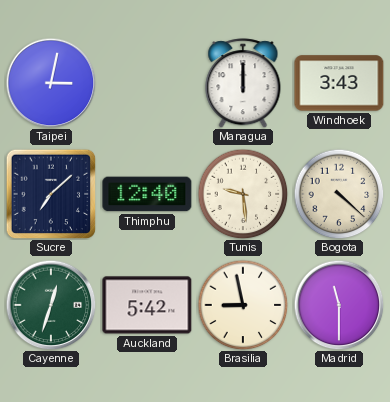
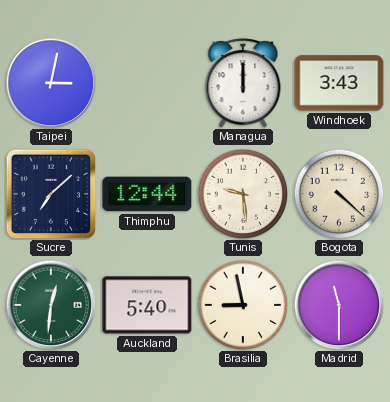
Thimphu: 12:40 -> 12:44 (147, 194)
Cayenne: 12:33 -> 12:31 (51, 305)
Auckland: 5:42 -> 5:40 (147, 305)
